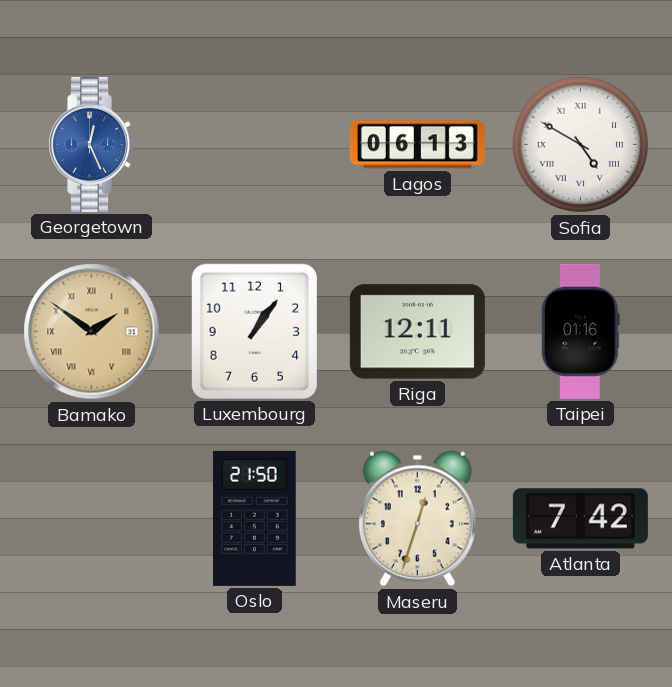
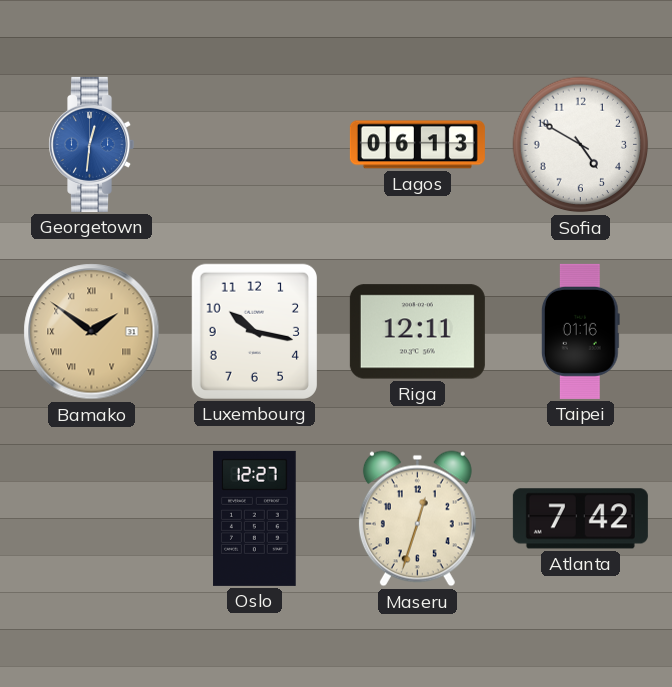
Georgetown: 12:26 -> 12:31 (92, 144)
Sofia numerals: Roman -> Arabic (581, 145)
Luxembourg: 1:06 -> 10:17 (254, 331)
Oslo: 21:50 -> 12:27 (255, 518)
